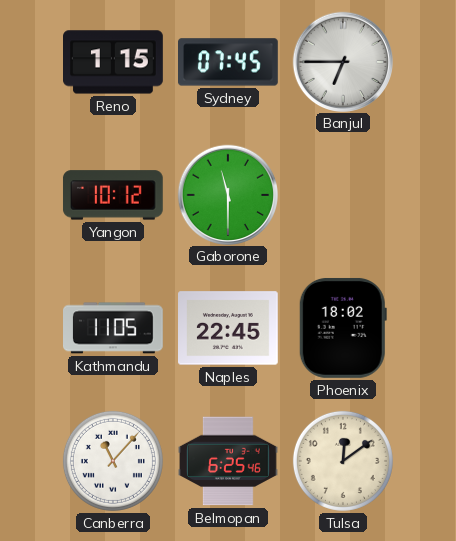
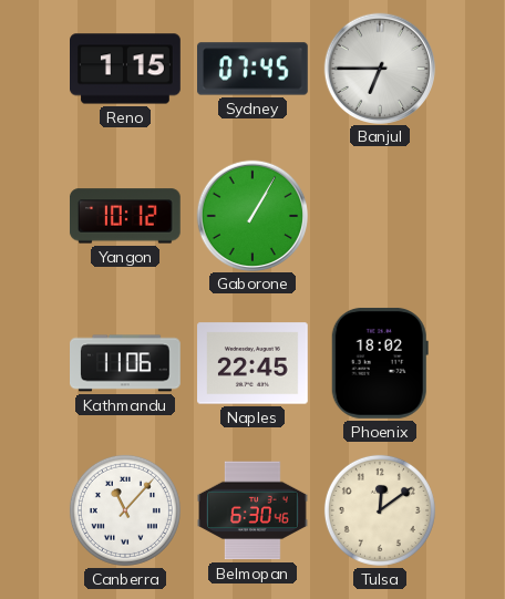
Gaborone: 11:30 -> 1:05 (251, 215)
Kathmandu: 11:05 -> 11:06 (126, 363)
Belmopan: 6:25 -> 6:30 (254, 510)
